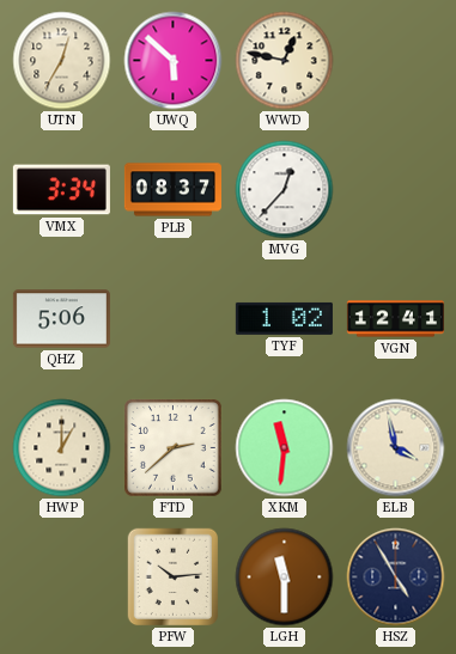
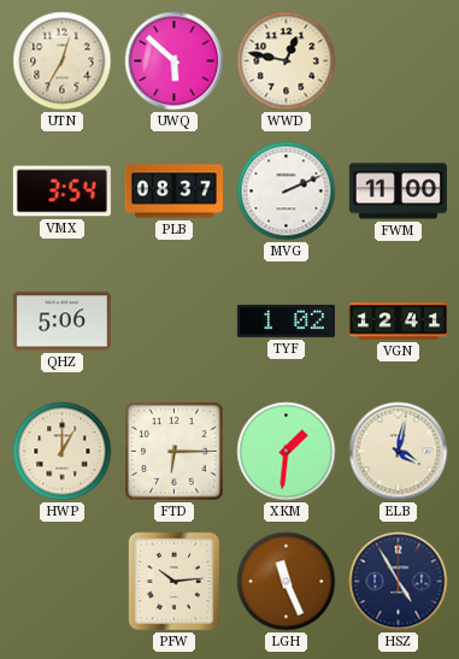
VMX: 3:34 -> 3:54 (61, 192)
MVG: 12:37 -> 2:11 (287, 192)
FWM: none -> 11:00 (398, 192)
FTD: 2:38 -> 6:15 (175, 452)
XKM: 11:31 -> 1:31 (287, 452)
ELB: 3:58 -> 4:02 (399, 452)
LGH: 11:30 -> 11:26 (287, 582)
